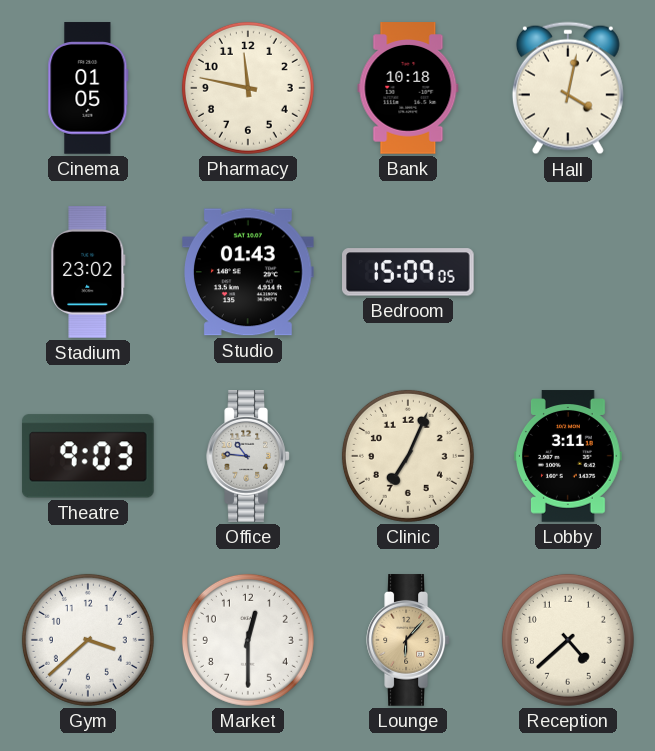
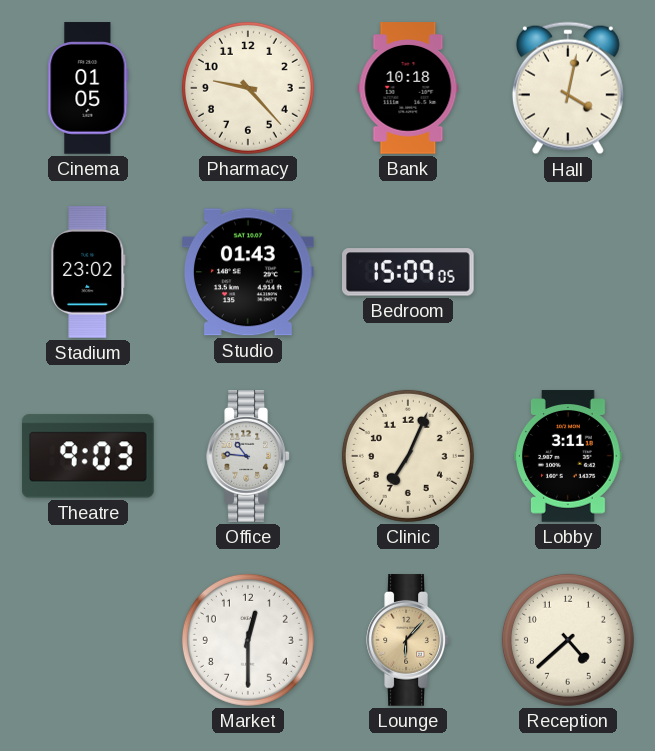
Pharmacy: 11:47 -> 9:23 (248, 88)
Gym: 3:38 -> none (88, 640)
